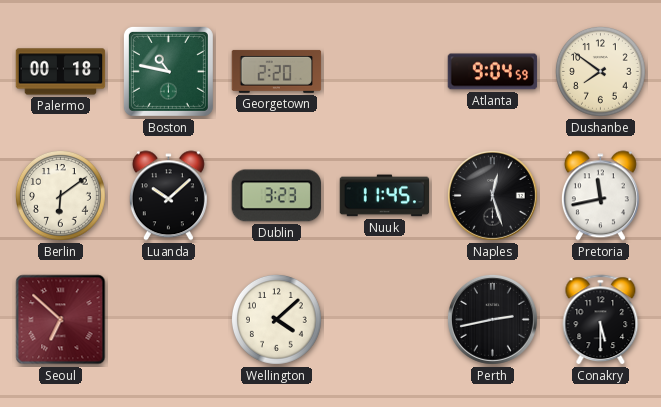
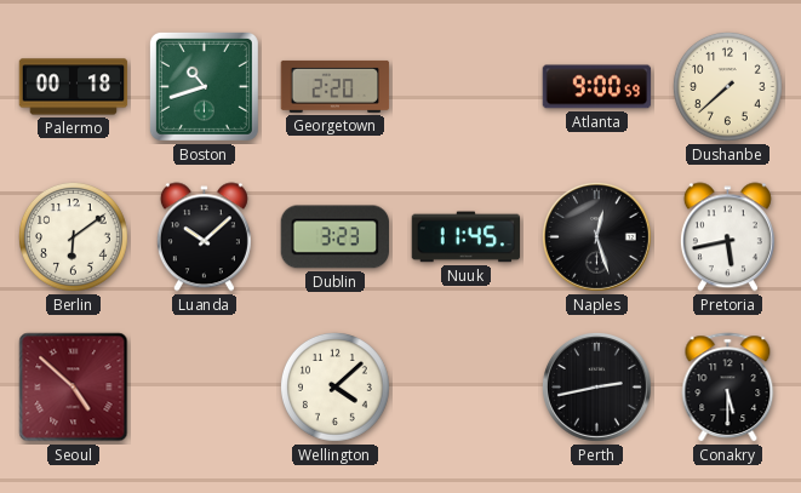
Boston: 10:47 -> 10:42 (204, 86)
Atlanta: 9:04 -> 9:00 (597, 87)
Dushanbe: 7:51 -> 7:38 (727, 87)
Pretoria: 11:43 -> 5:43 (727, 237)
Seoul: 6:52 -> 4:52 (74, 388)
